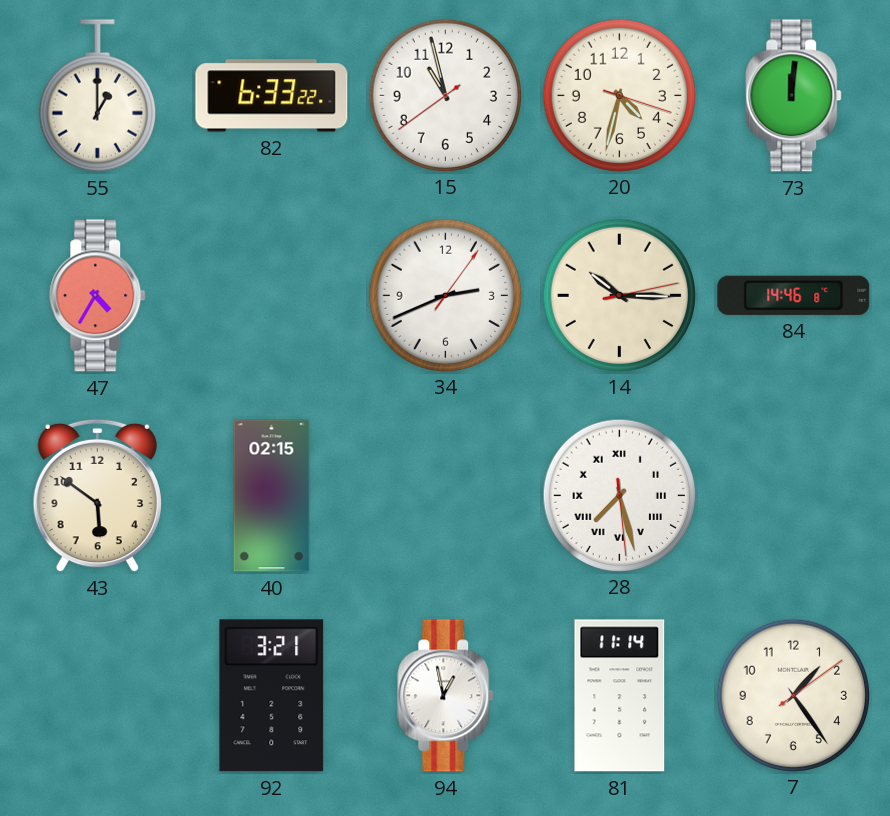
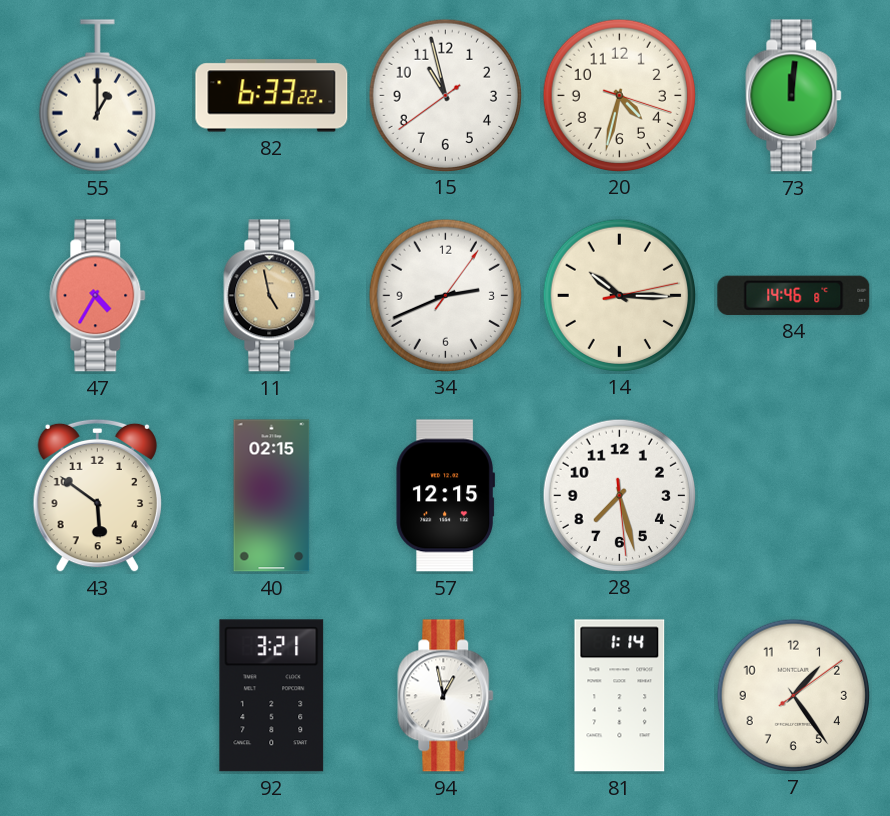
11: none -> 4:58 (272, 296)
57: none -> 12:15 (445, 496)
28 numerals: Roman -> Arabic (619, 495)
81: 11:14 -> 1:14 (620, 696)
